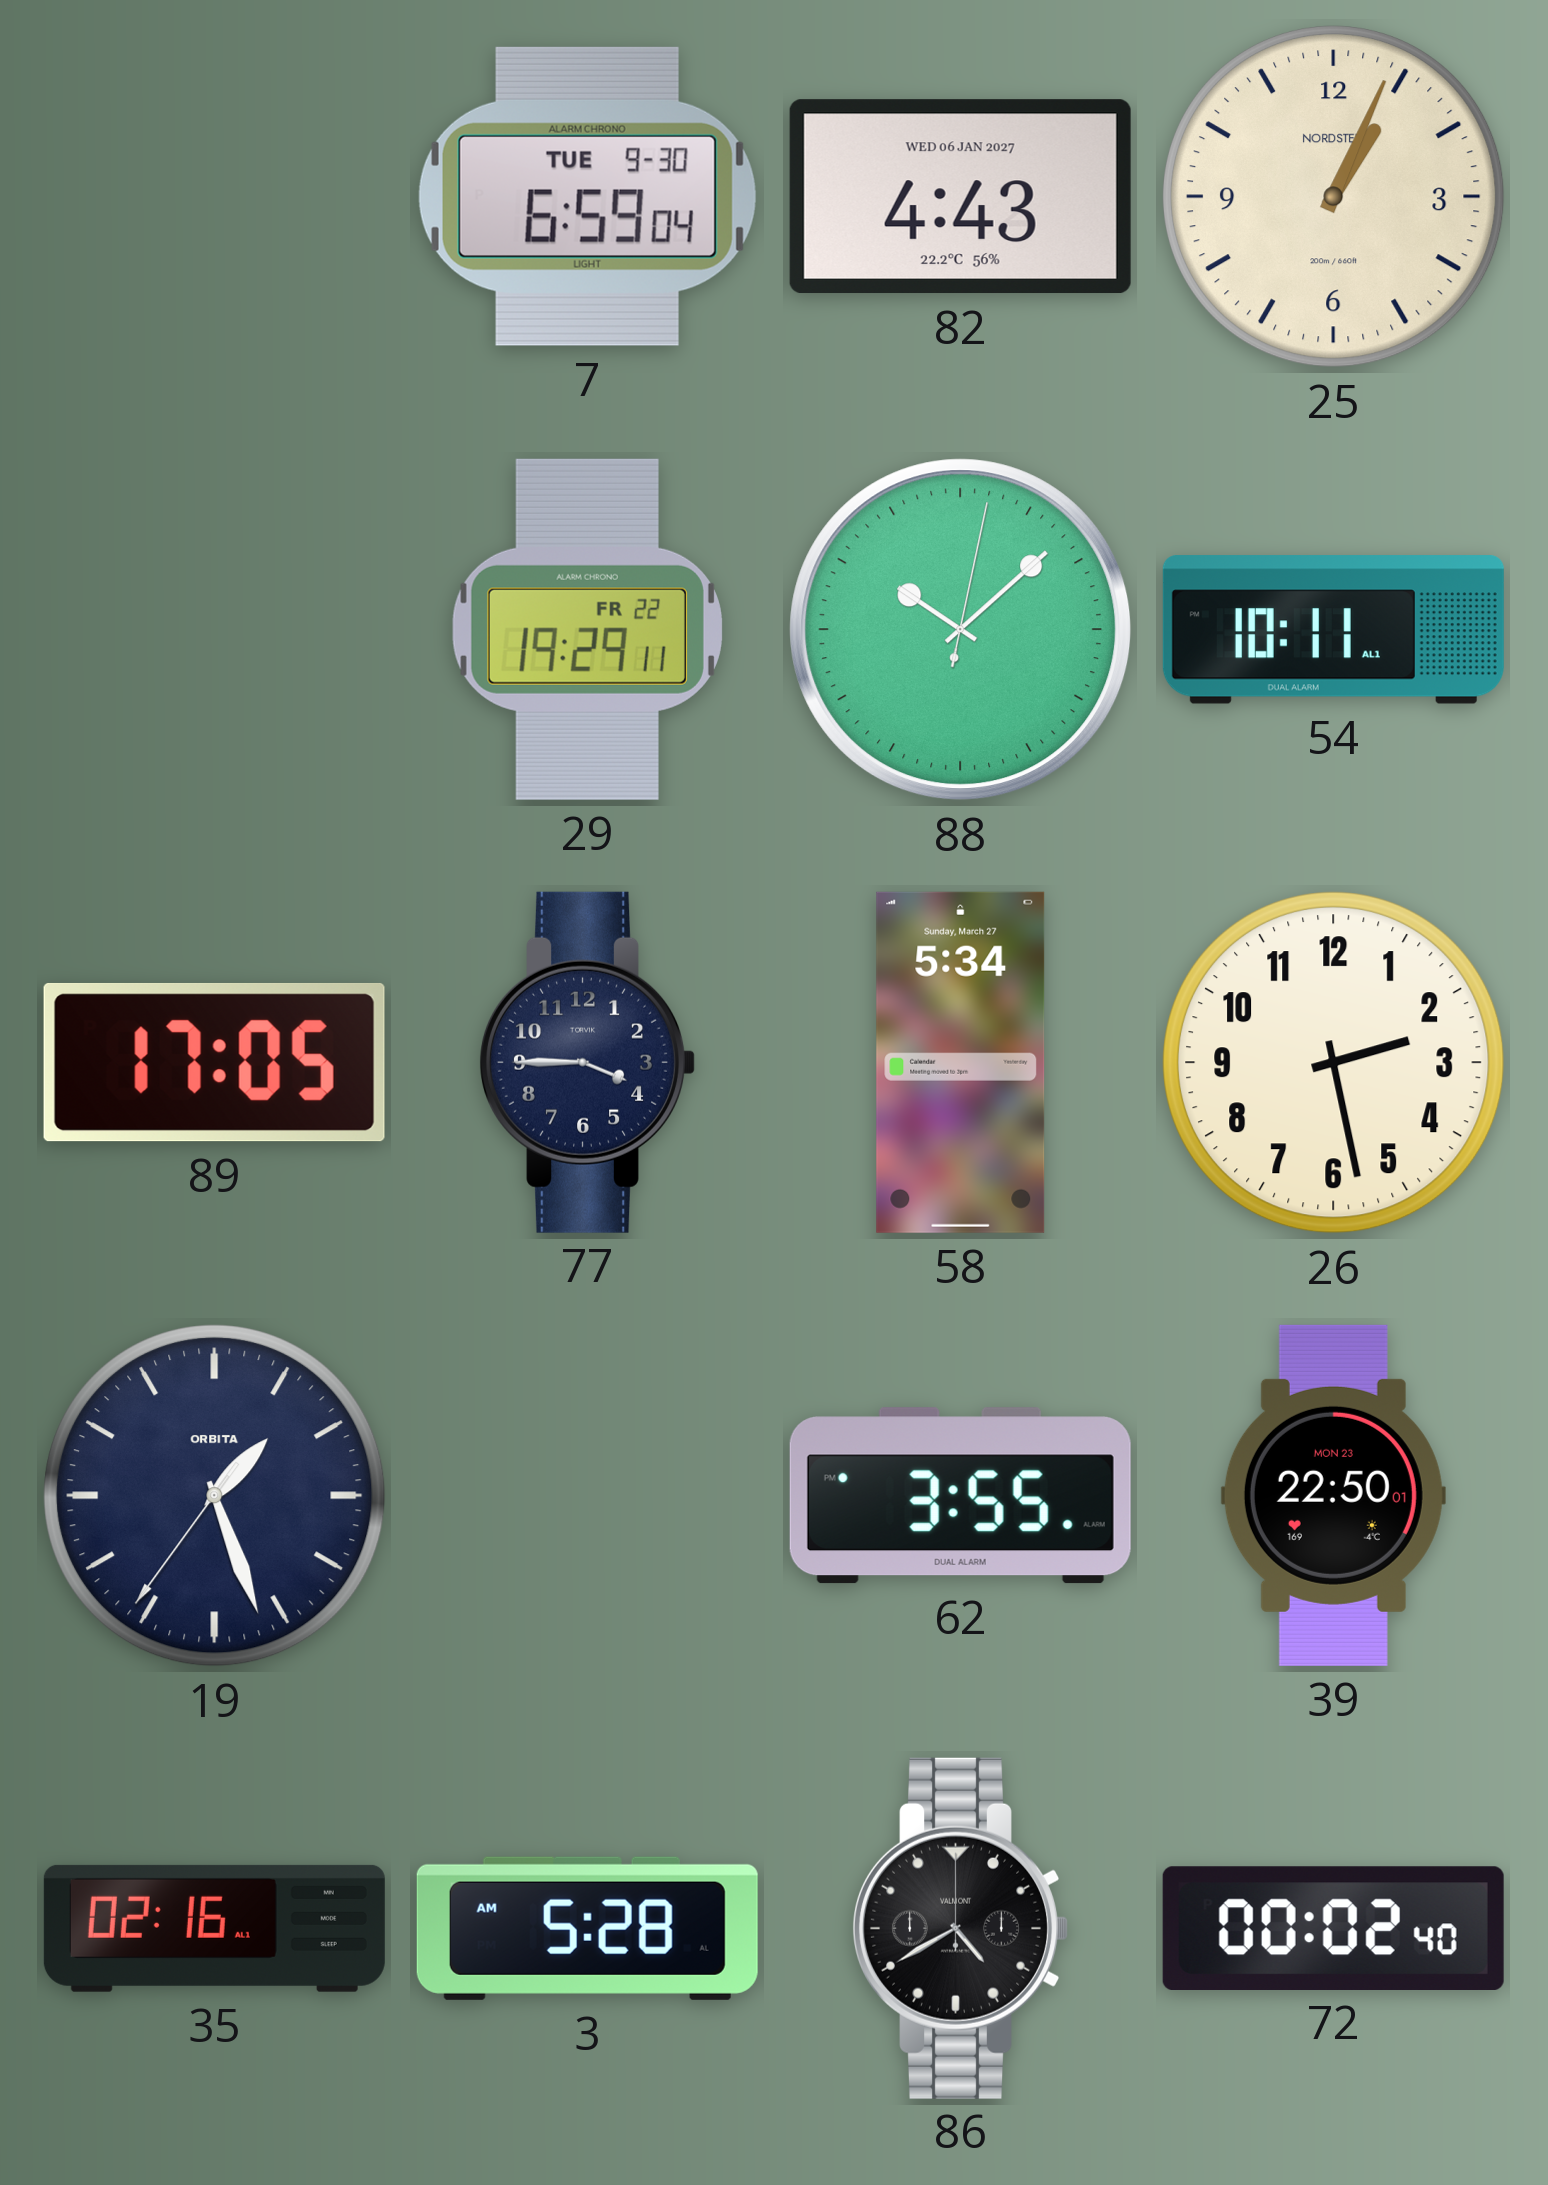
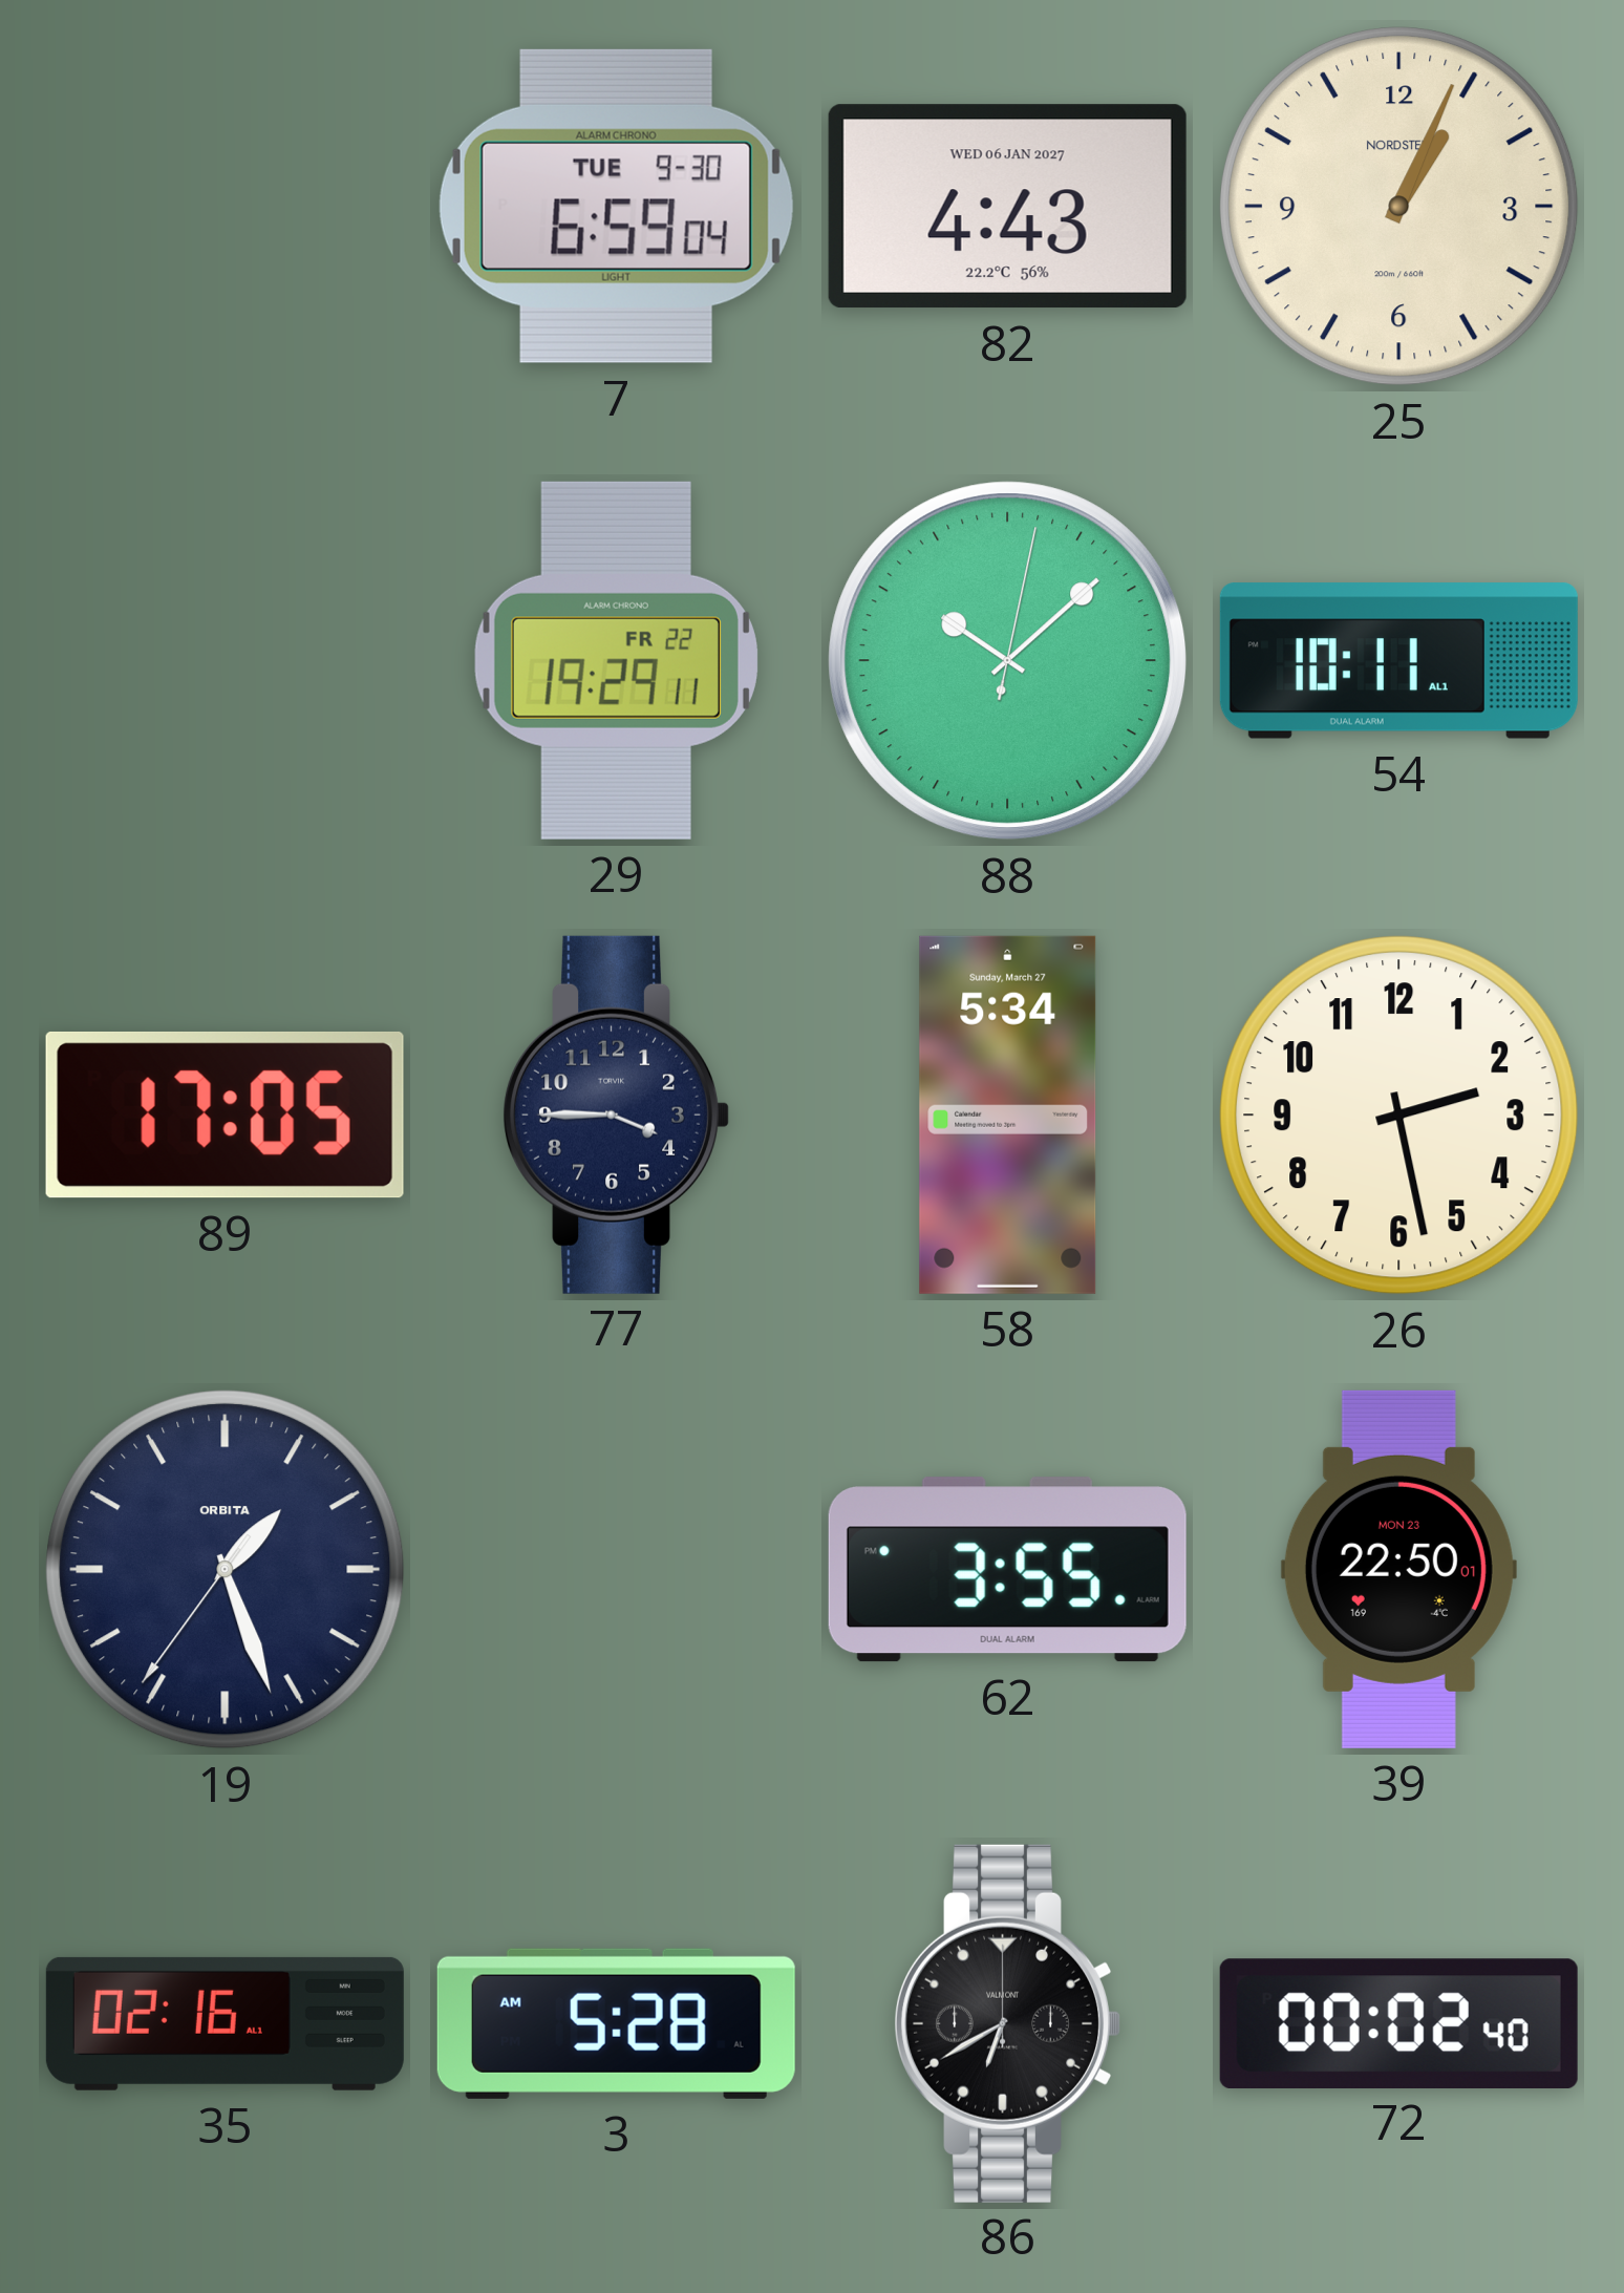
86: 4:40 -> 6:40 (1007, 2023)
